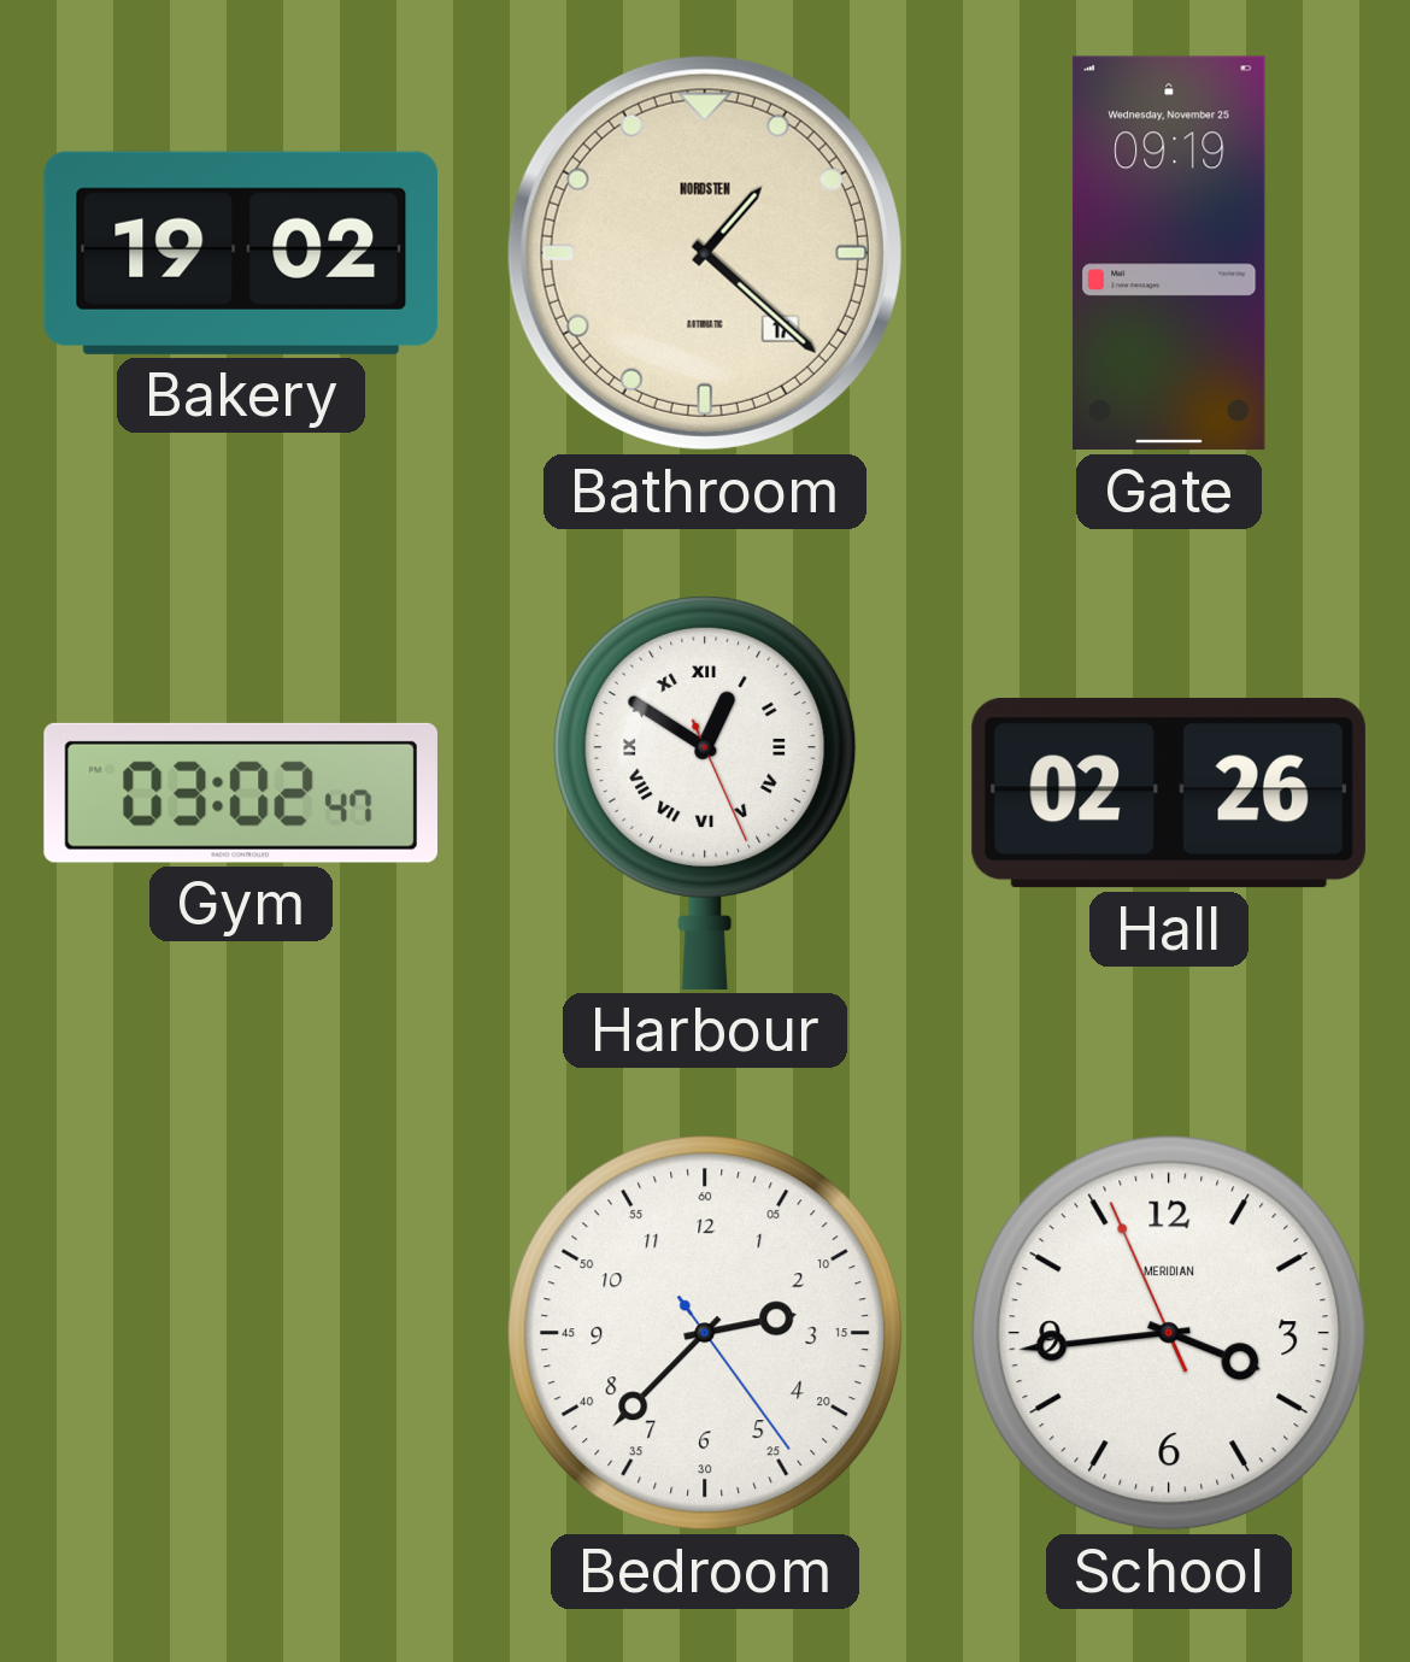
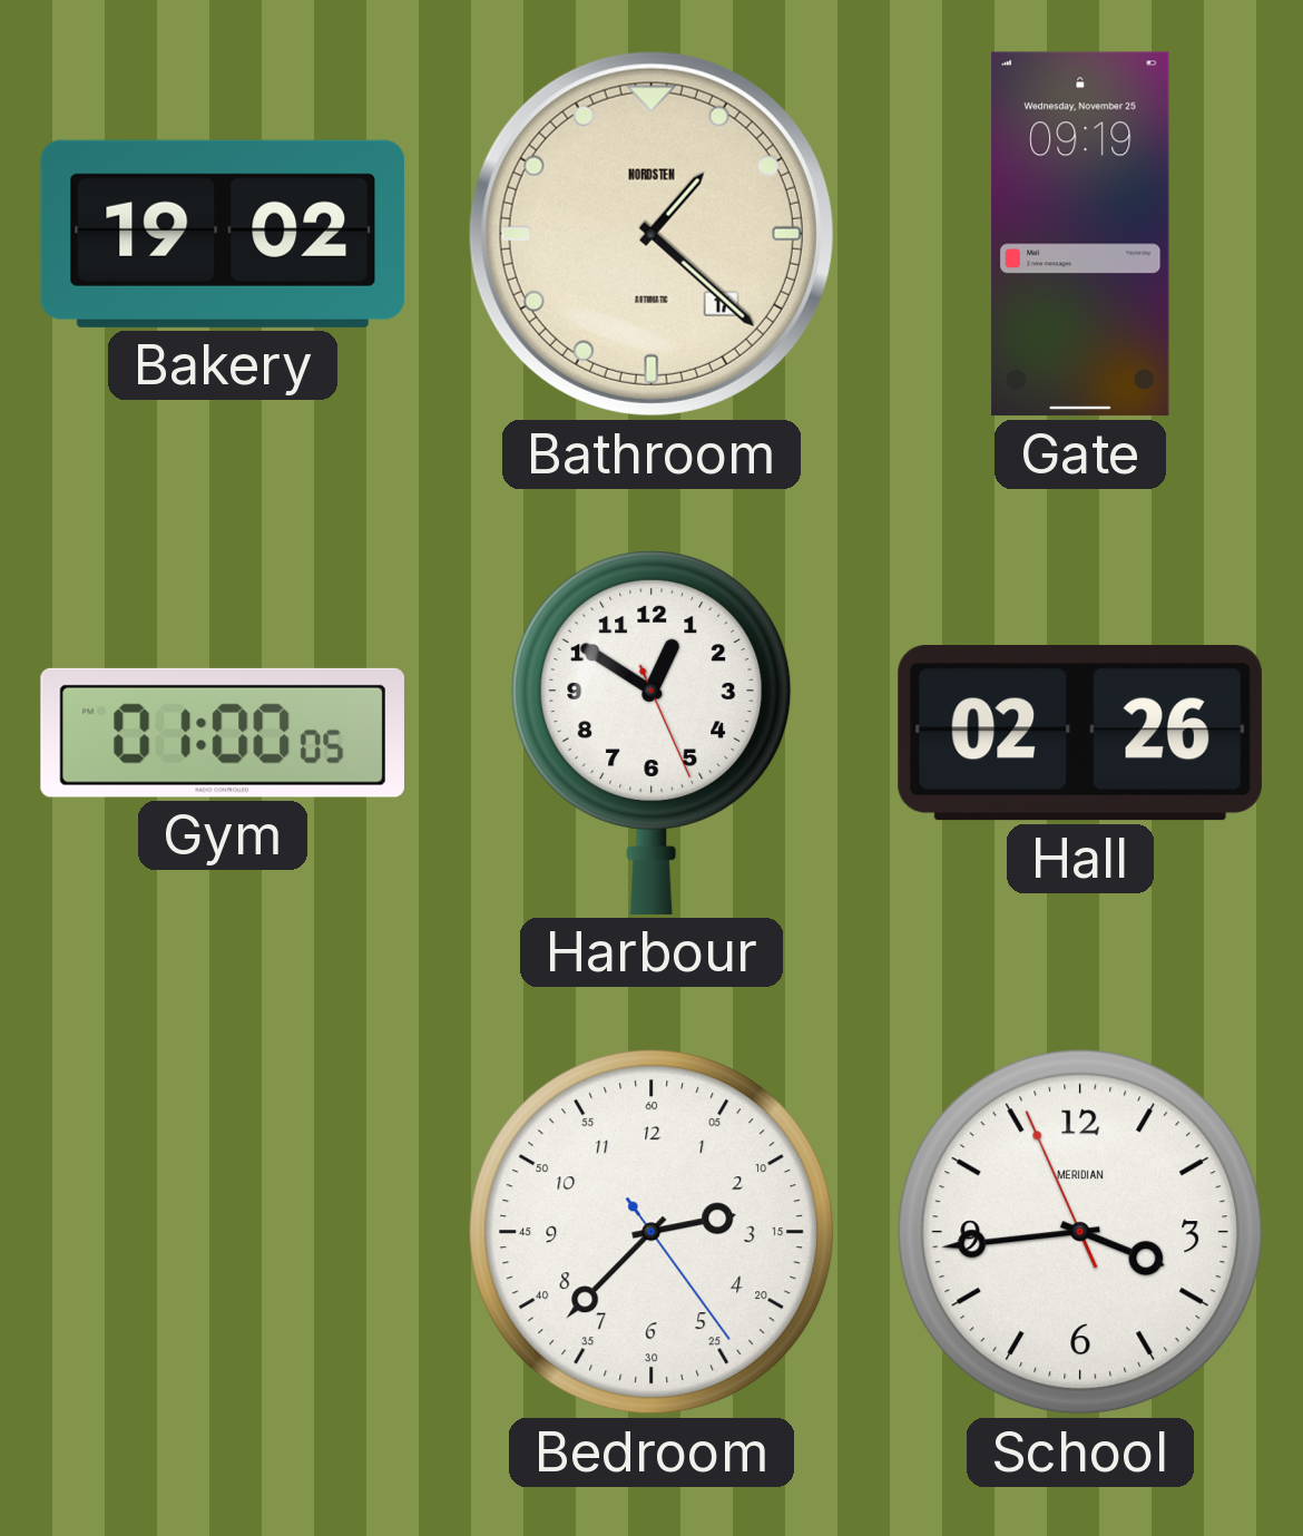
Gym: 03:02 -> 01:00 (223, 733)
Harbour numerals: Roman -> Arabic (651, 733)
